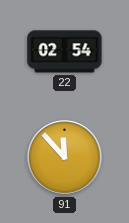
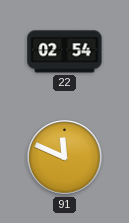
91: 11:53 -> 11:49 (65, 158)
